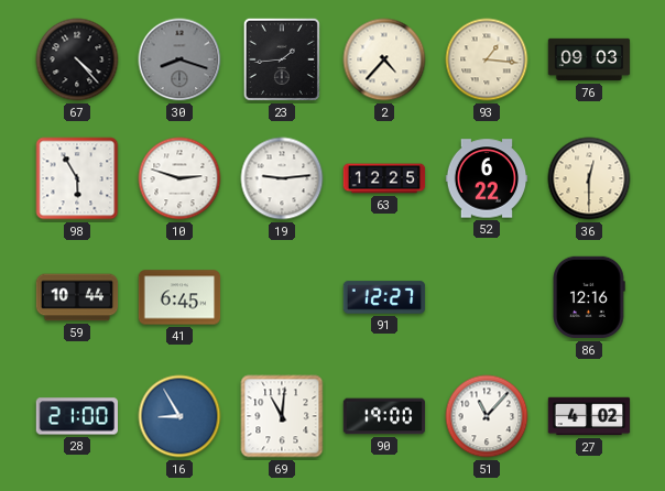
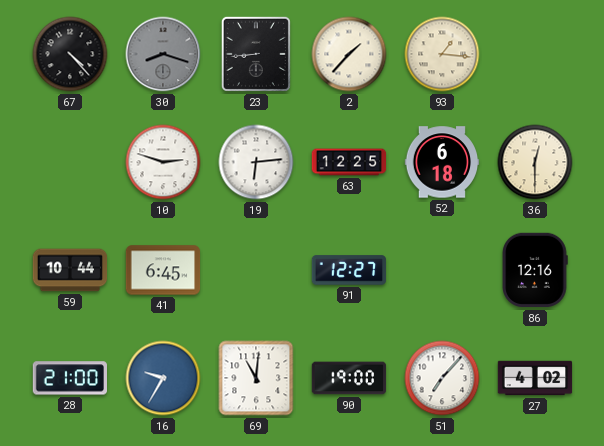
23: 1:44 -> 8:44 (256, 54)
2: 4:37 -> 1:37 (349, 54)
76: 09:03 -> none (589, 59)
98: 5:55 -> none (77, 178)
19: 9:14 -> 6:14 (256, 162)
52: 6:22 -> 6:18 (442, 162)
16: 8:55 -> 9:35 (163, 378)
51: 11:07 -> 7:07 (442, 378)
